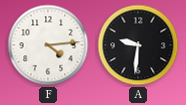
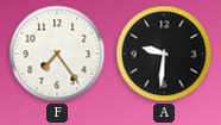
F: 4:14 -> 7:24 (57, 54)
